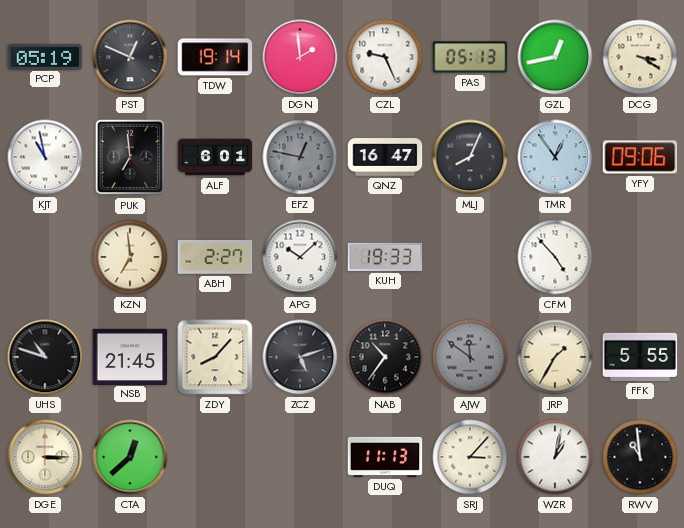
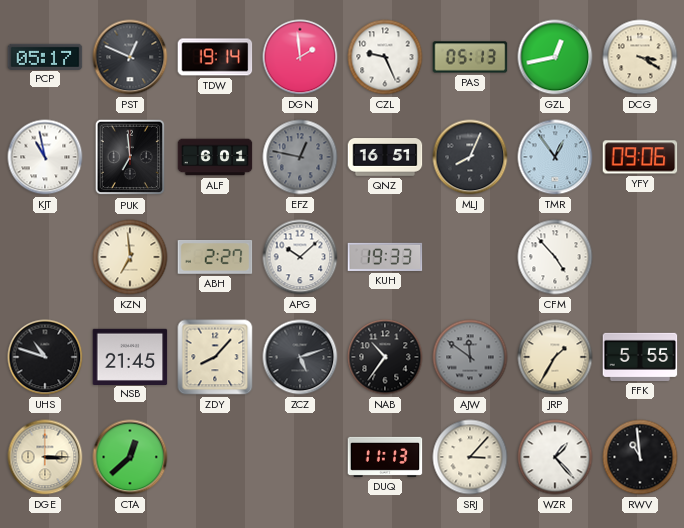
PCP: 05:19 -> 05:17 (45, 56)
QNZ: 16:47 -> 16:51 (385, 157)
WZR: 1:02 -> 1:23 (555, 457)
